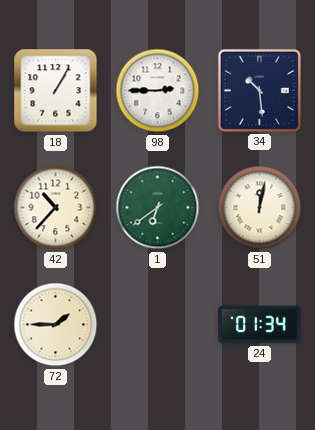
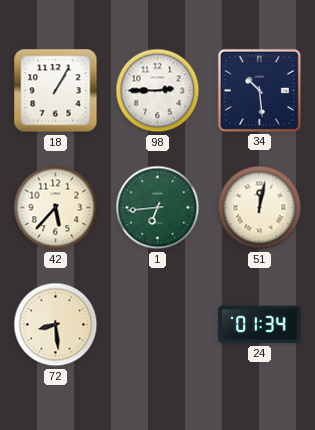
42: 10:37 -> 5:37 (56, 208)
1: 6:39 -> 6:44 (158, 208)
72: 1:45 -> 8:29 (56, 325)
